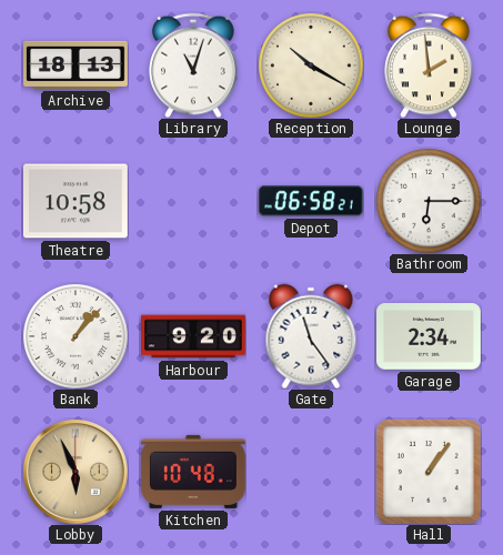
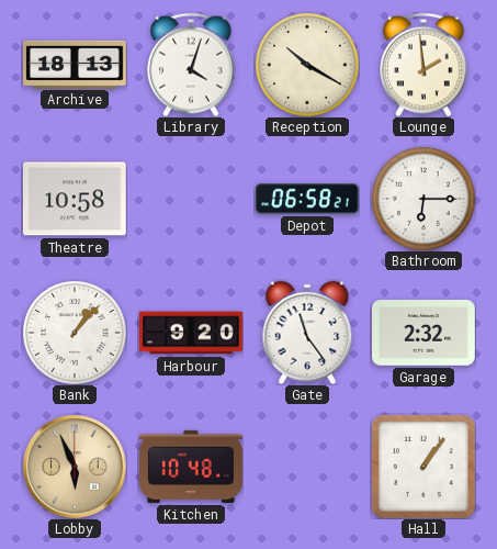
Library: 11:03 -> 4:03 (191, 65)
Garage: 2:34 -> 2:32 (425, 334)
